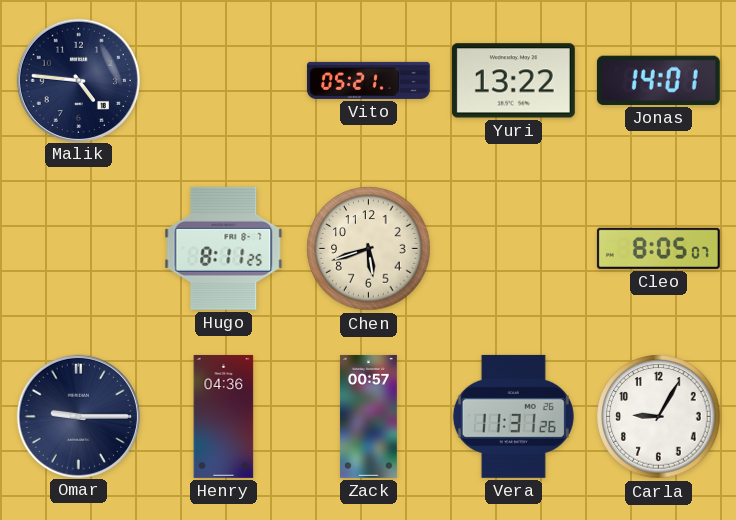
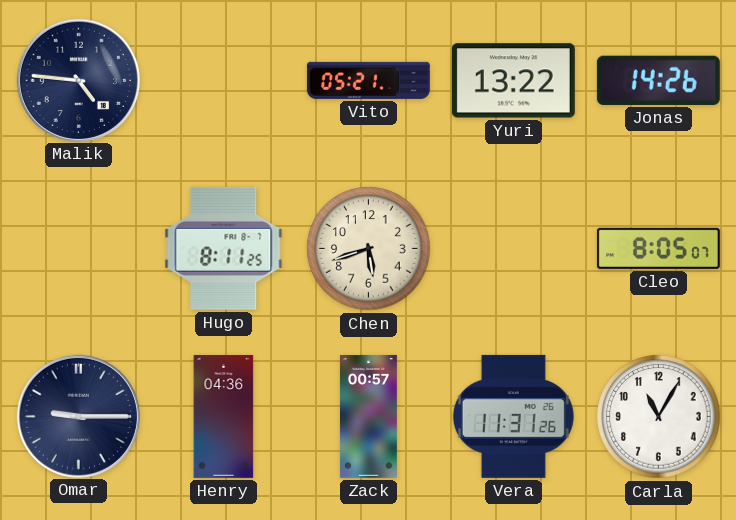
Jonas: 14:01 -> 14:26 (658, 80)
Carla: 9:05 -> 11:05 (659, 417)
